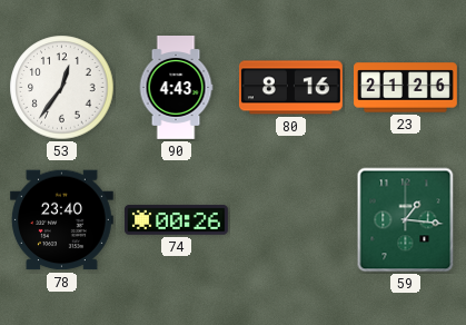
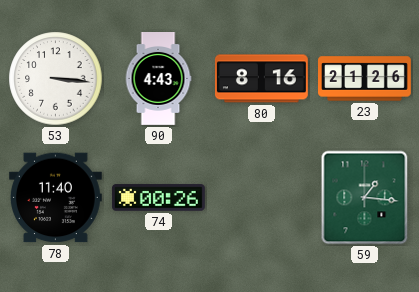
53: 12:36 -> 3:16 (56, 79)
78: 23:40 -> 11:40 (55, 198)
